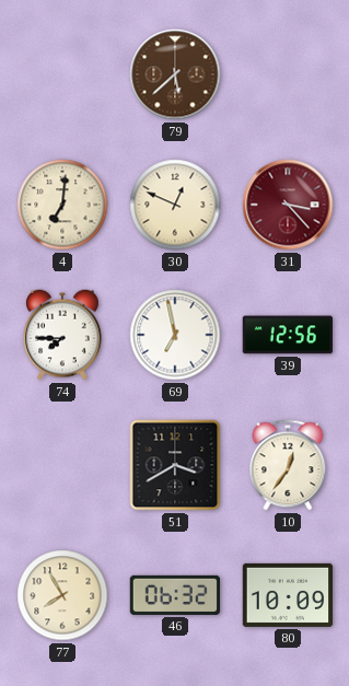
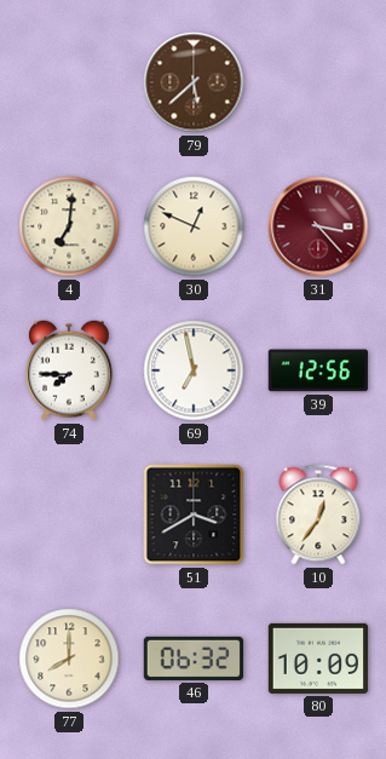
77: 7:55 -> 8:00 (69, 659)
